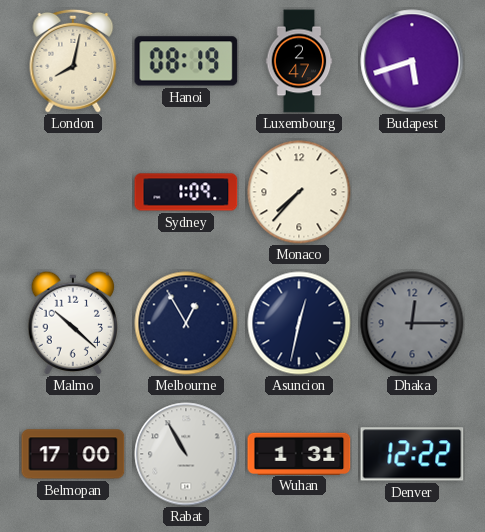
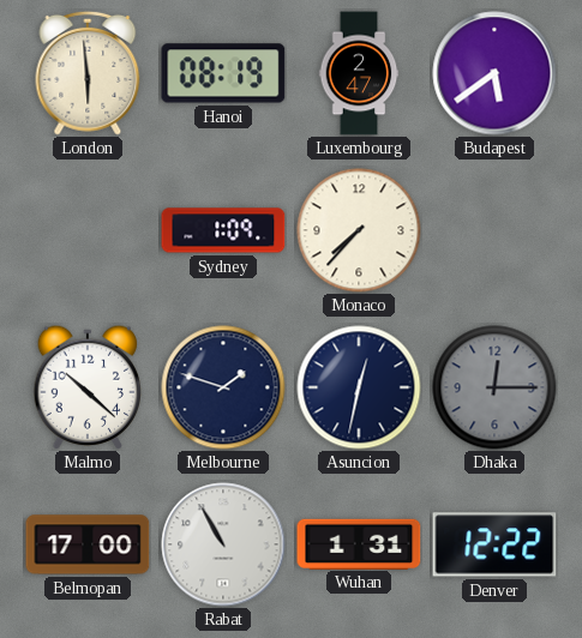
London: 8:02 -> 5:59 (88, 73)
Budapest: 5:42 -> 5:39 (494, 73)
Melbourne: 12:55 -> 1:48 (223, 387)
